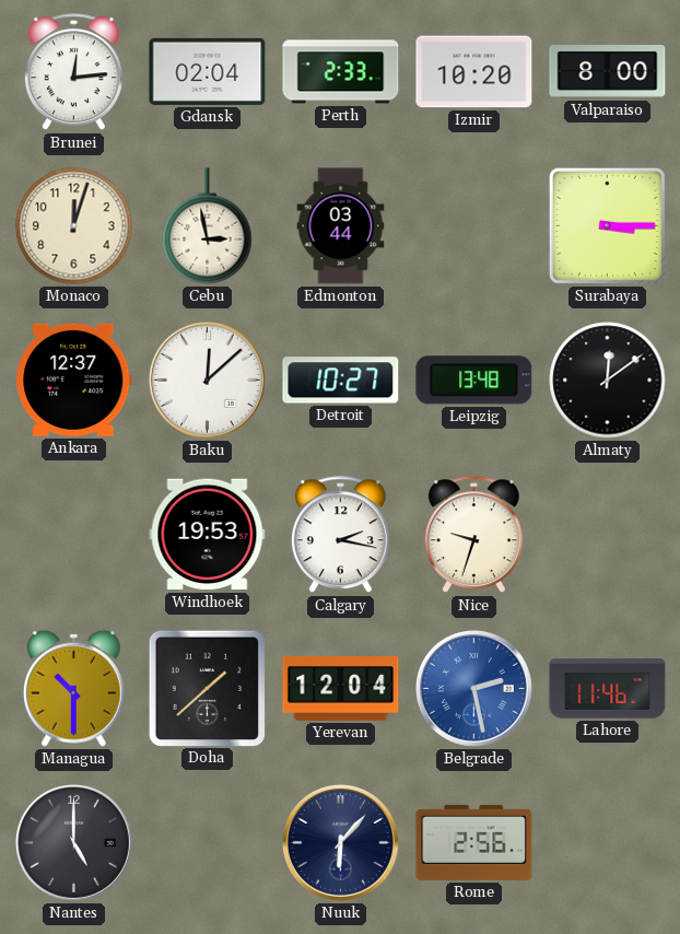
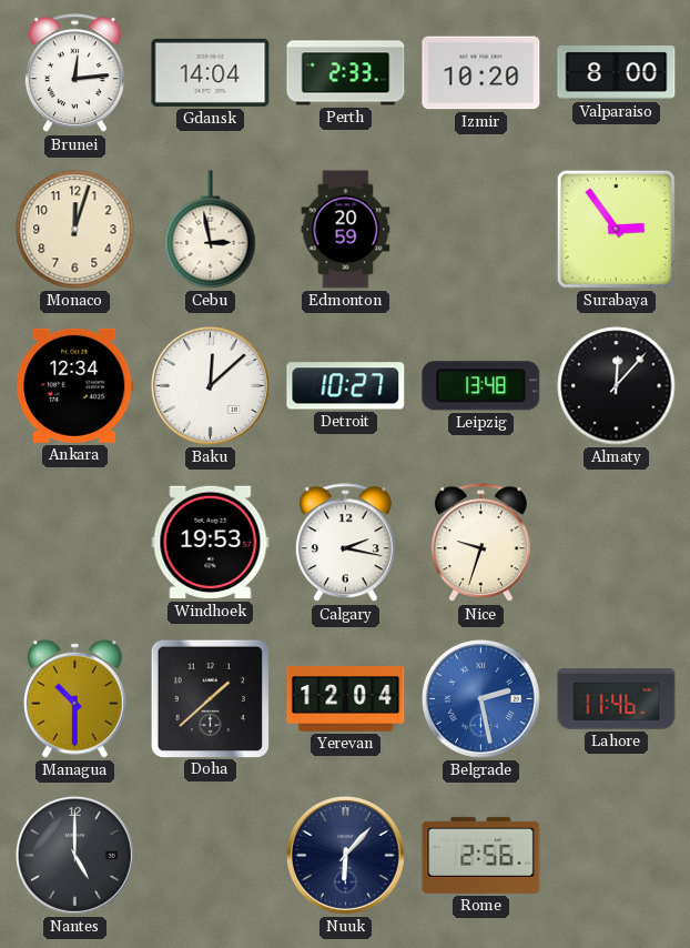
Gdansk: 02:04 -> 14:04 (211, 72)
Edmonton: 03:44 -> 20:59 (346, 230)
Surabaya: 3:15 -> 2:54 (616, 229)
Ankara: 12:37 -> 12:34 (75, 385)
Almaty: 12:09 -> 12:07 (617, 386)
